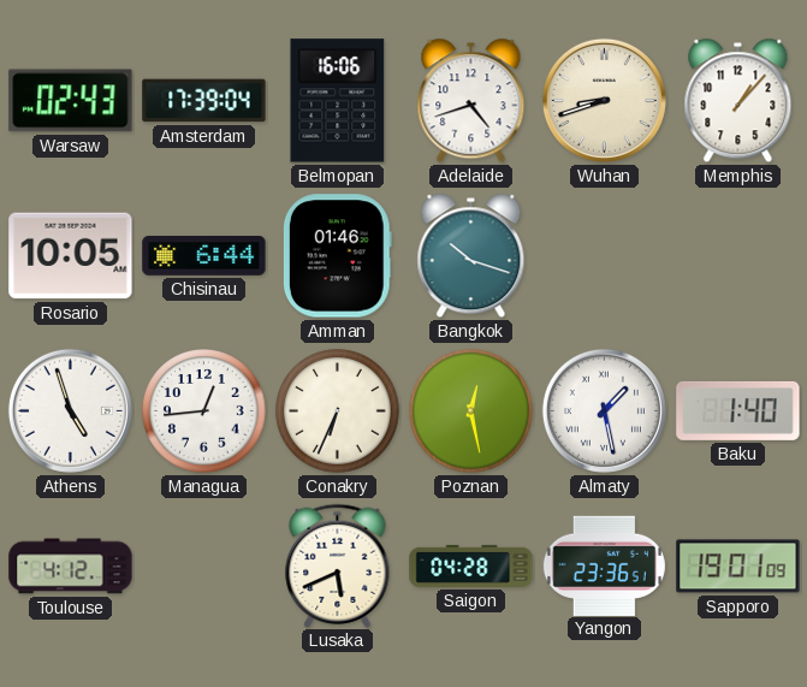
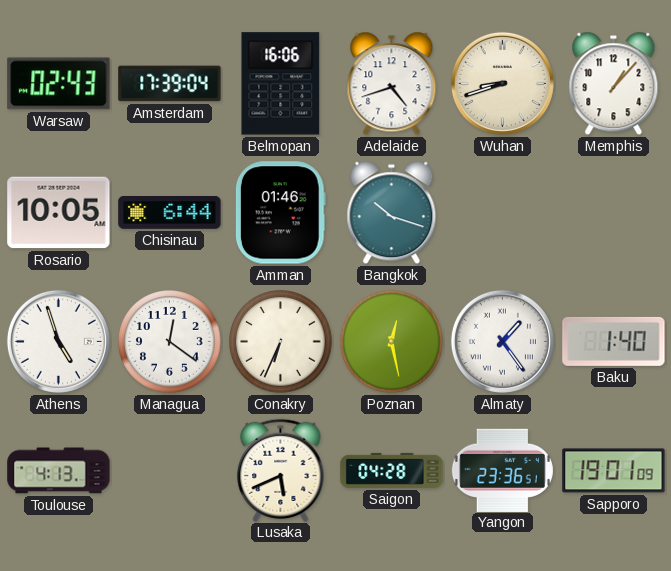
Managua: 12:44 -> 12:21 (170, 342)
Almaty: 1:28 -> 1:24 (502, 341)
Toulouse: 4:12 -> 4:13 (59, 471)
